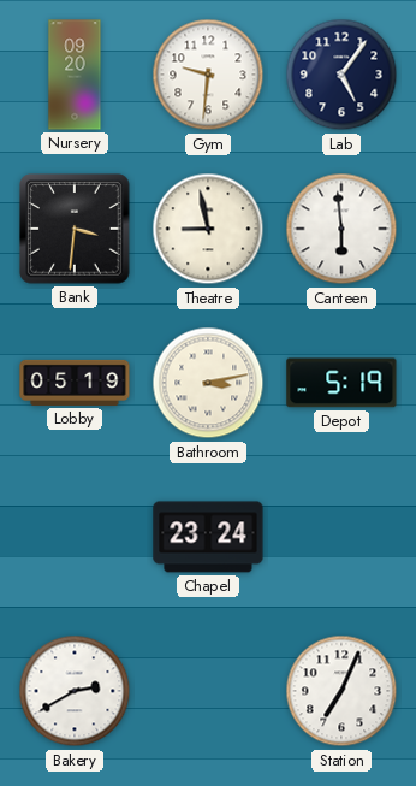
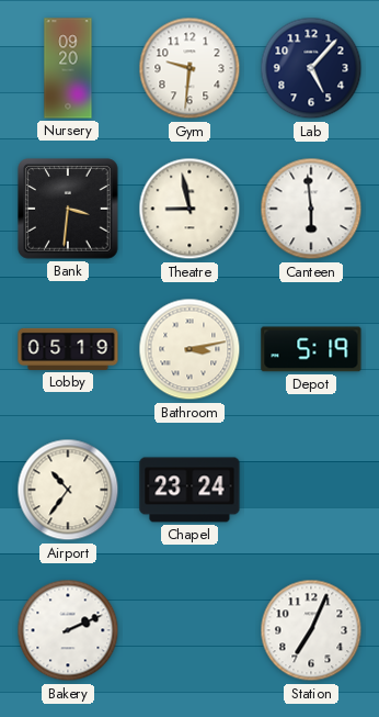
Lab: 5:06 -> 5:07 (311, 68)
Airport: none -> 10:36 (68, 490)
Bakery: 2:40 -> 2:11 (68, 630)
